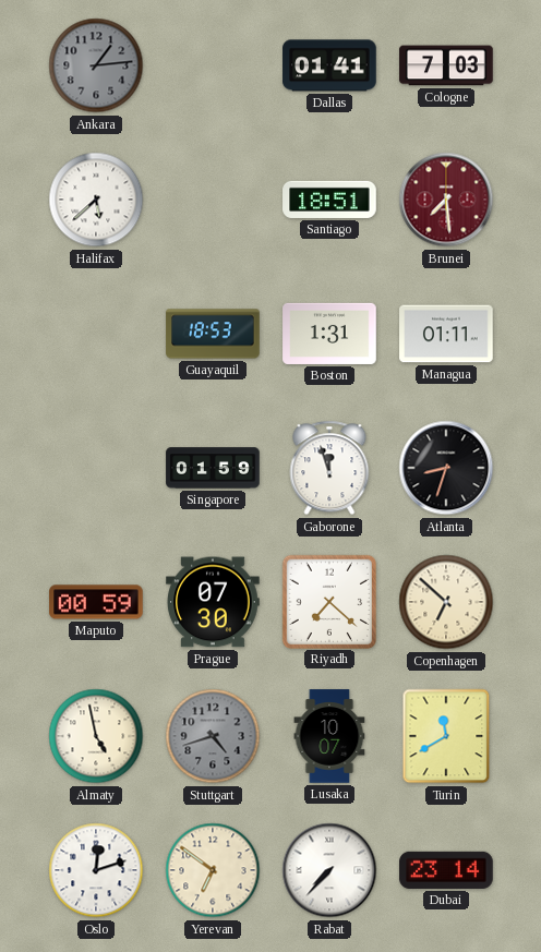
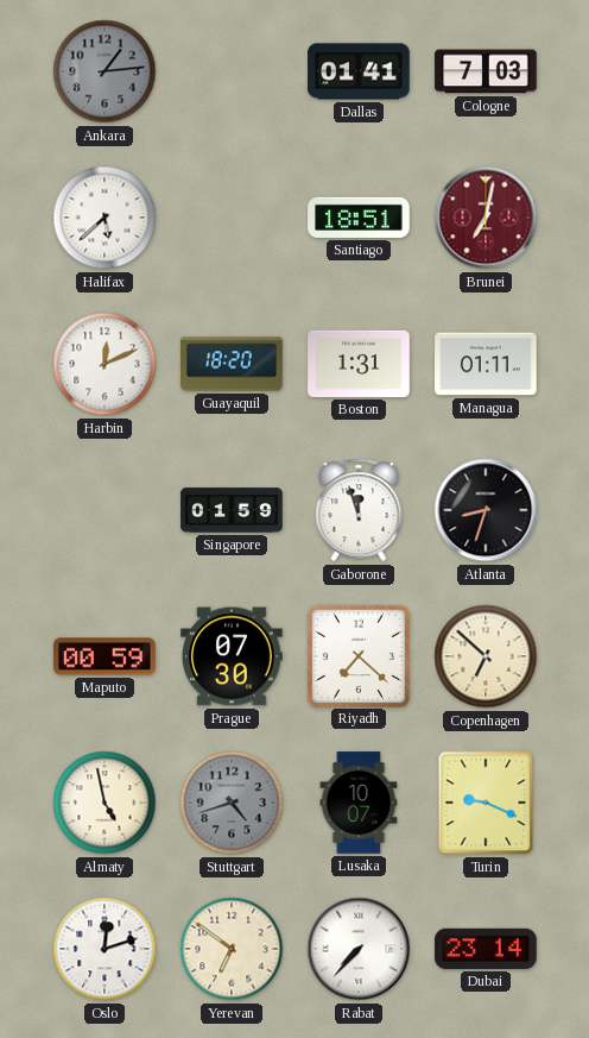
Brunei: 7:29 -> 7:02 (486, 218)
Harbin: none -> 12:11 (104, 364)
Guayaquil: 18:53 -> 18:20 (232, 364)
Turin: 11:40 -> 9:19 (486, 803)
